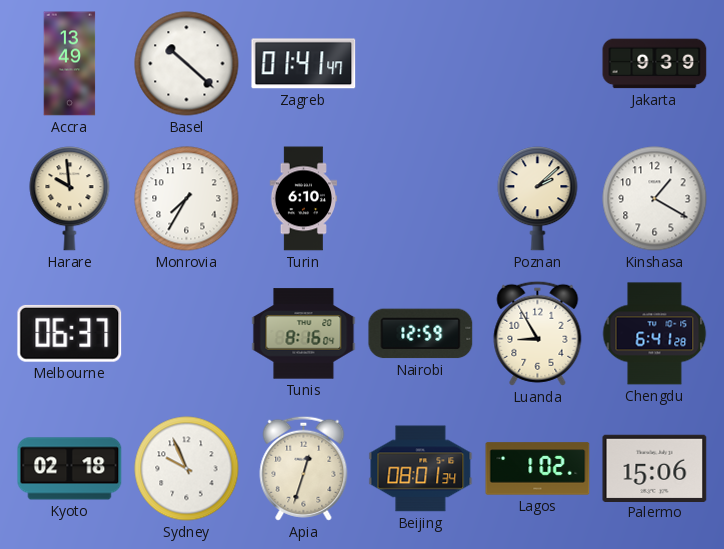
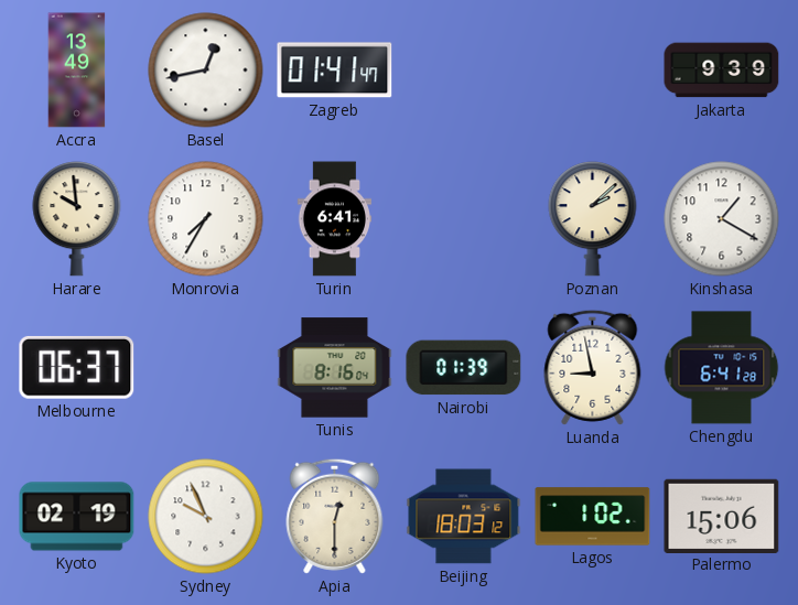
Basel: 10:22 -> 12:43 (206, 71)
Turin: 6:10 -> 6:41 (335, 219)
Nairobi: 12:59 -> 01:39 (464, 368)
Luanda: 8:55 -> 8:58 (593, 367)
Kyoto: 02:18 -> 02:19 (77, 517)
Apia: 12:33 -> 12:30 (335, 516)
Beijing: 08:01 -> 18:03 (464, 517)
